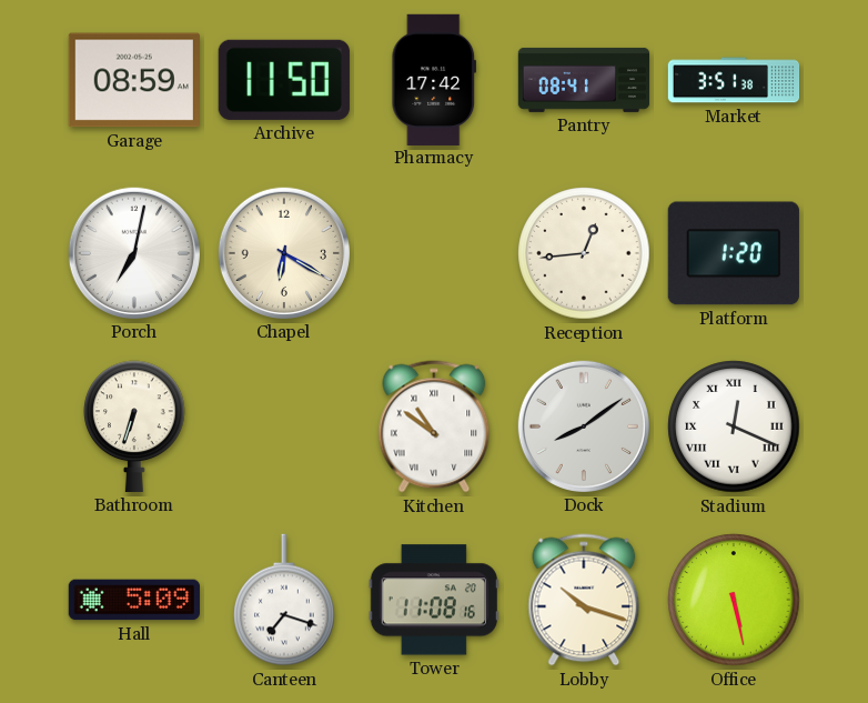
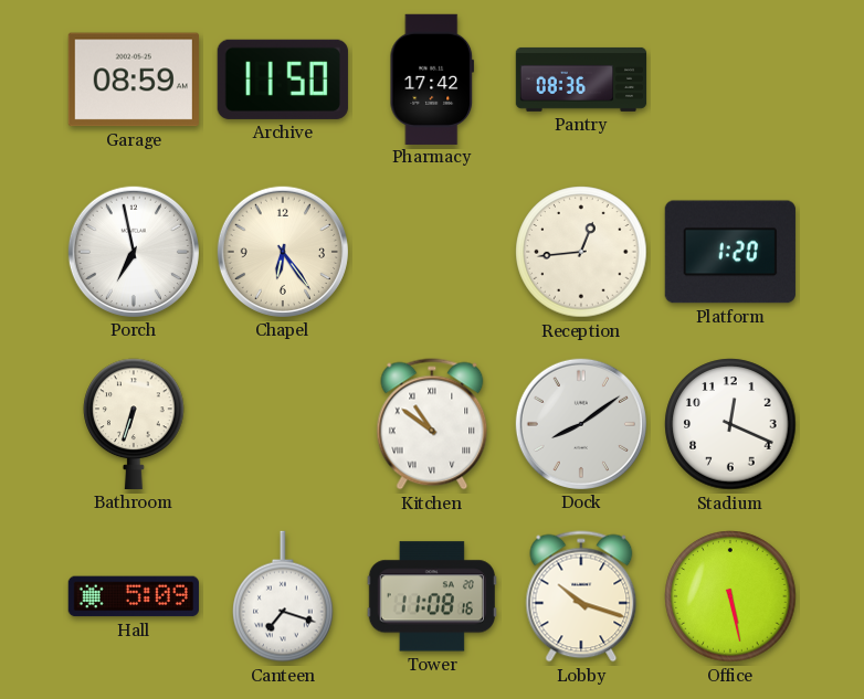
Pantry: 08:41 -> 08:36 (581, 80)
Market: 3:51 -> none (734, 80)
Porch: 7:02 -> 6:58 (134, 252)
Chapel: 6:20 -> 6:24 (283, 252)
Stadium numerals: Roman -> Arabic (730, 424)
